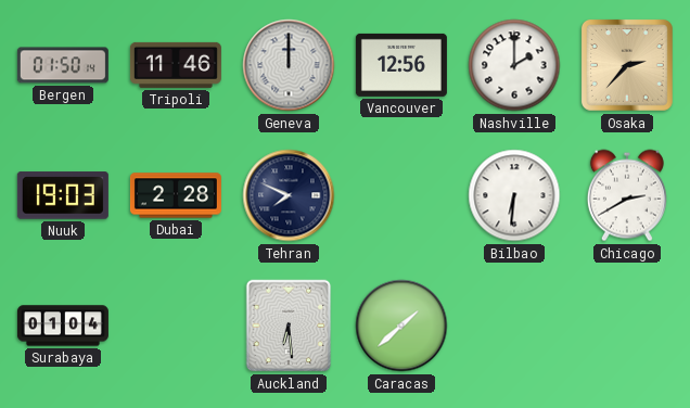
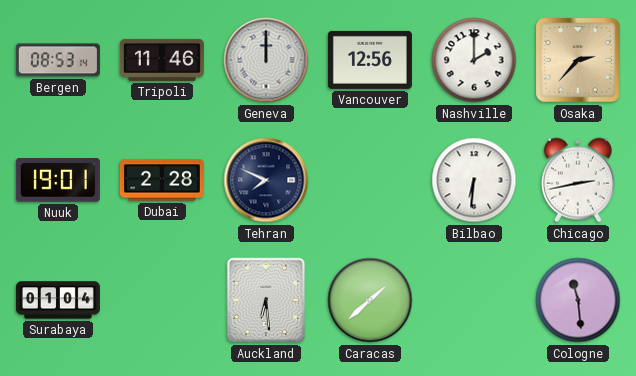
Bergen: 01:50 -> 08:53 (58, 60)
Nuuk: 19:03 -> 19:01 (58, 180)
Chicago: 2:40 -> 2:43 (578, 180)
Cologne: none -> 11:29 (578, 300)
